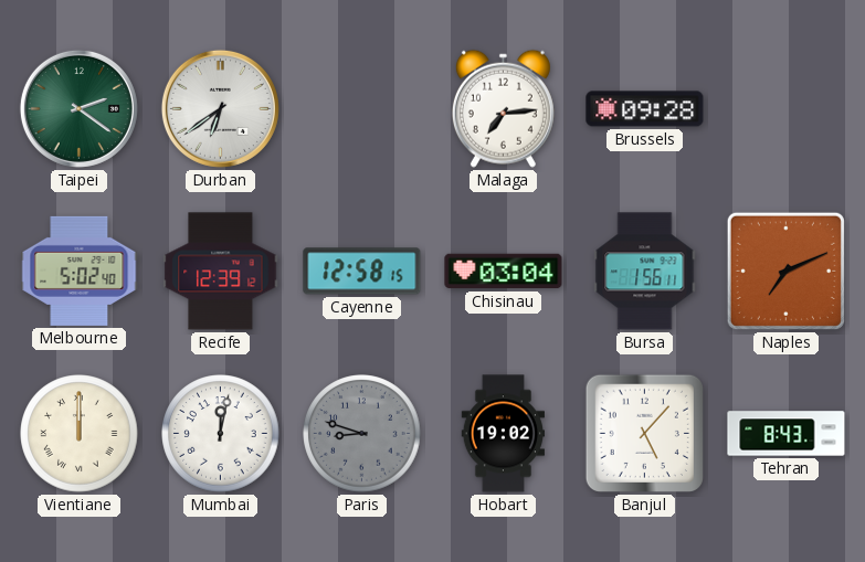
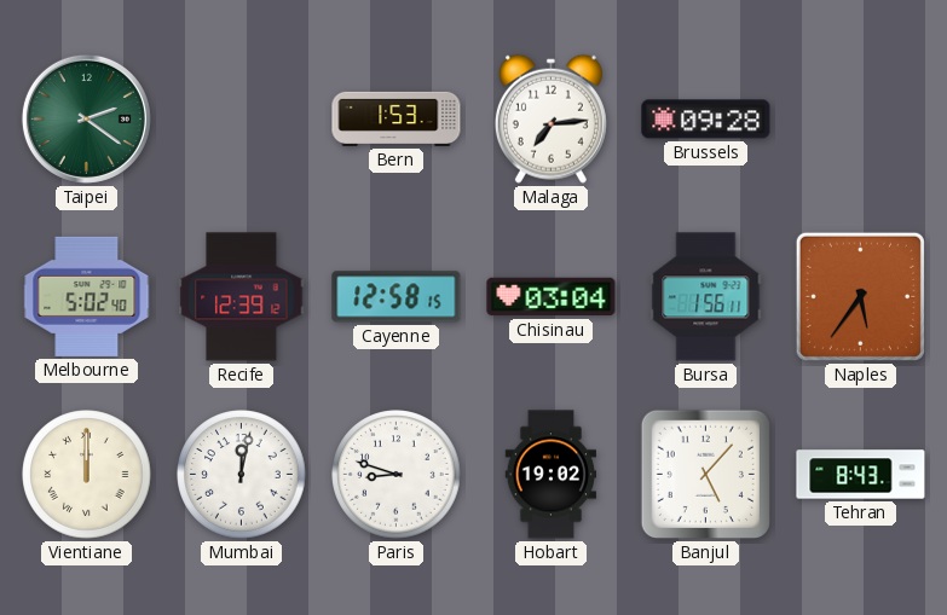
Durban: 6:39 -> none (220, 108)
Bern: none -> 1:53 (397, 118)
Naples: 7:11 -> 5:36 (860, 296)
Paris dial: grey -> white (397, 475)
